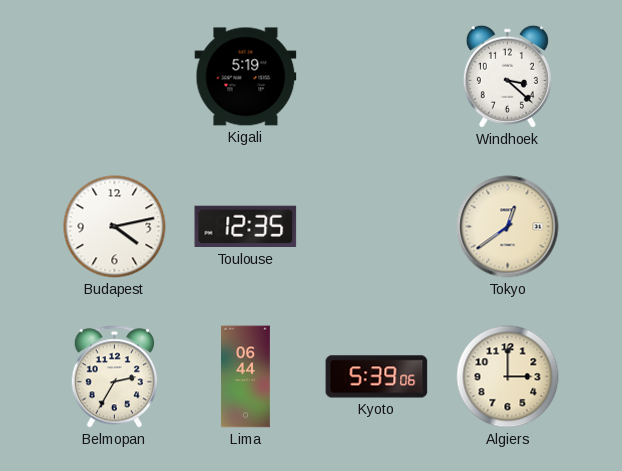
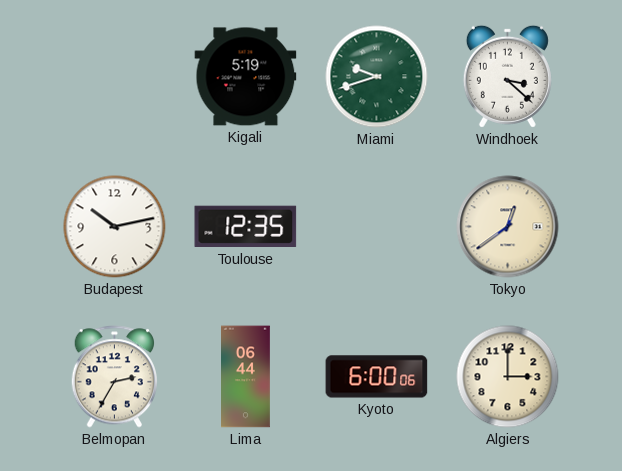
Miami: none -> 9:42 (377, 77)
Budapest: 4:13 -> 10:13 (115, 227)
Kyoto: 5:39 -> 6:00 (377, 377)
